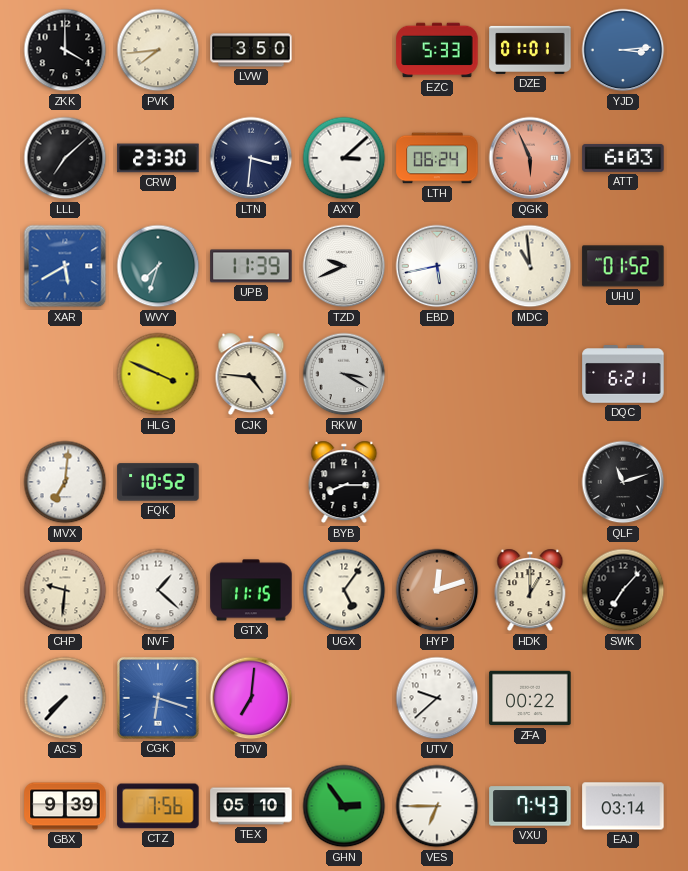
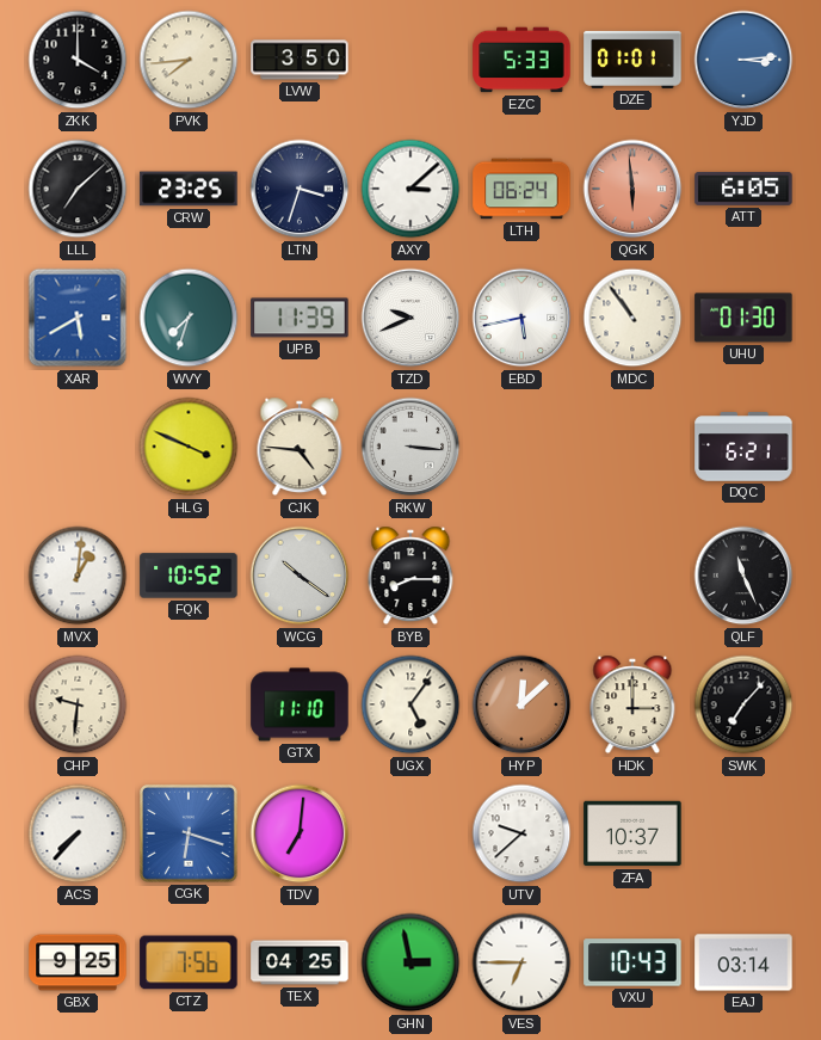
CRW: 23:30 -> 23:25 (189, 189)
LTN: 3:31 -> 3:33 (300, 189)
QGK: 5:56 -> 5:59 (632, 189)
ATT: 6:03 -> 6:05 (743, 189)
MDC: 10:59 -> 10:54 (632, 318)
UHU: 01:52 -> 01:30 (743, 318)
RKW: 3:20 -> 3:16 (410, 447)
MVX: 7:01 -> 1:01 (78, 576)
WCG: none -> 10:21 (300, 576)
QLF: 11:12 -> 11:26 (743, 576)
NVF: 1:22 -> none (158, 590)
GTX: 11:15 -> 11:10 (300, 704)
HYP: 12:12 -> 12:08 (521, 704)
HDK: 1:00 -> 3:00 (632, 704)
ZFA: 00:22 -> 10:37 (632, 833)
GBX: 9:39 -> 9:25 (78, 962)
TEX: 05:10 -> 04:25 (300, 962)
GHN: 2:54 -> 2:58 (410, 962)
VXU: 7:43 -> 10:43 (632, 962)
